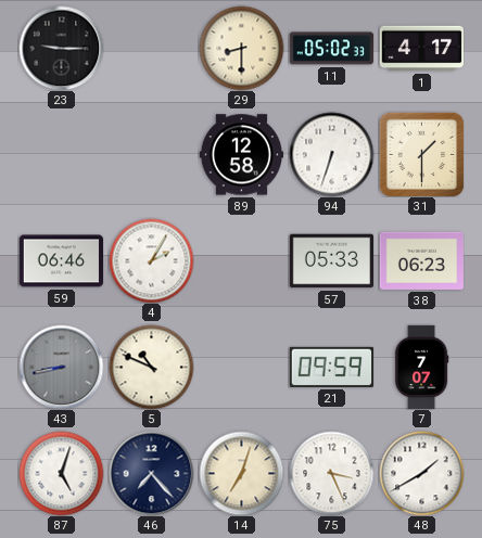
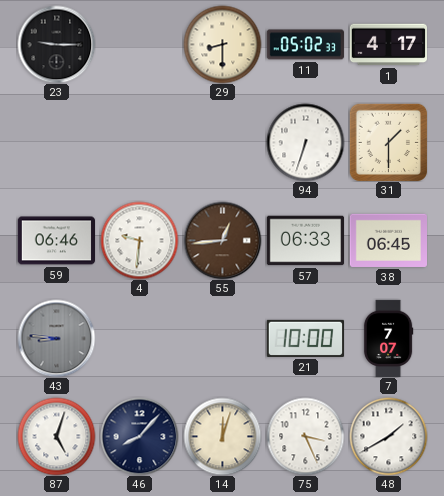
89: 12:58 -> none (241, 155)
4: 2:05 -> 9:31 (139, 240)
55: none -> 12:44 (222, 240)
57: 05:33 -> 06:33 (305, 241)
38: 06:23 -> 06:45 (388, 240)
43: 8:43 -> 8:46 (56, 338)
5: 10:49 -> none (151, 367)
21: 09:59 -> 10:00 (305, 338)
46: 7:23 -> 8:07 (139, 436)
14: 7:03 -> 12:03 (222, 436)
